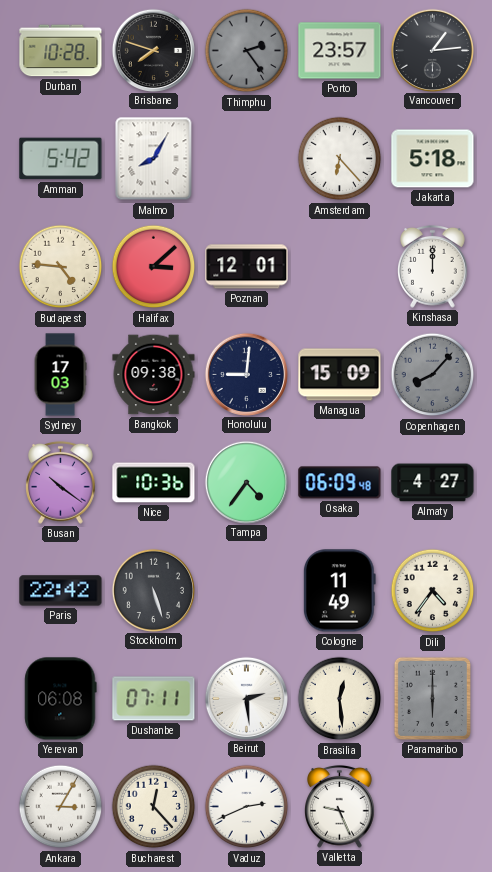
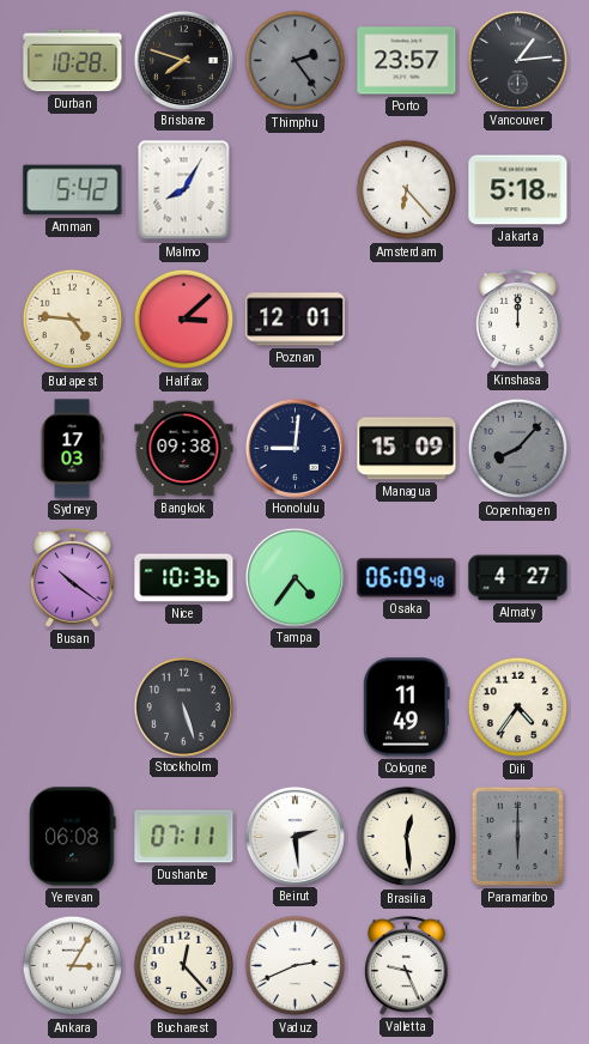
Paris: 22:42 -> none (61, 591)
